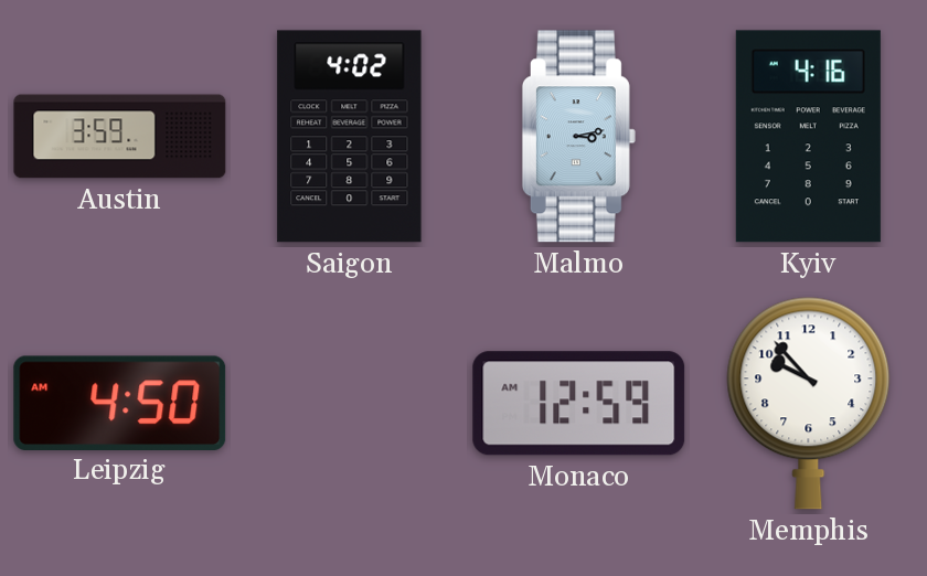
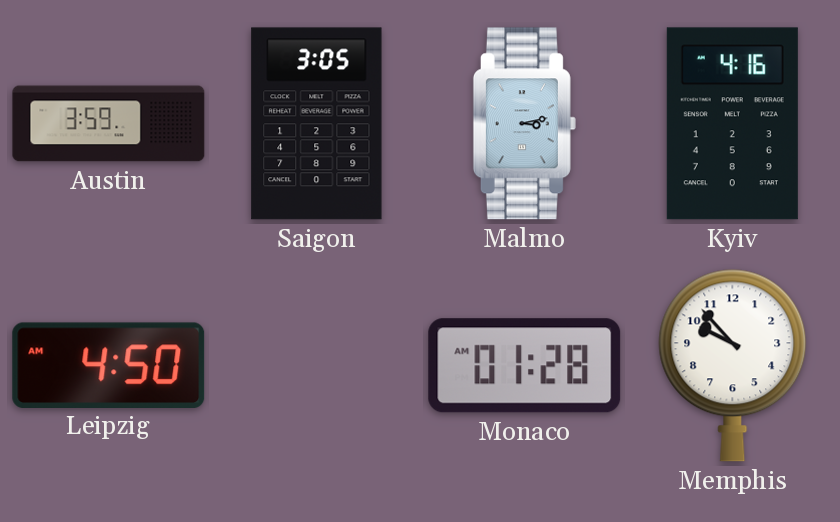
Saigon: 4:02 -> 3:05 (317, 124)
Monaco: 12:59 -> 01:28 (525, 366)
